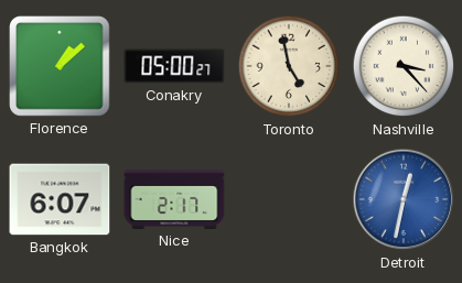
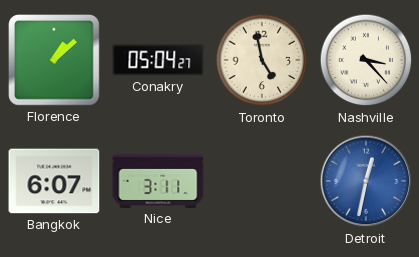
Conakry: 05:00 -> 05:04 (158, 60)
Nice: 2:17 -> 3:11 (158, 181)
